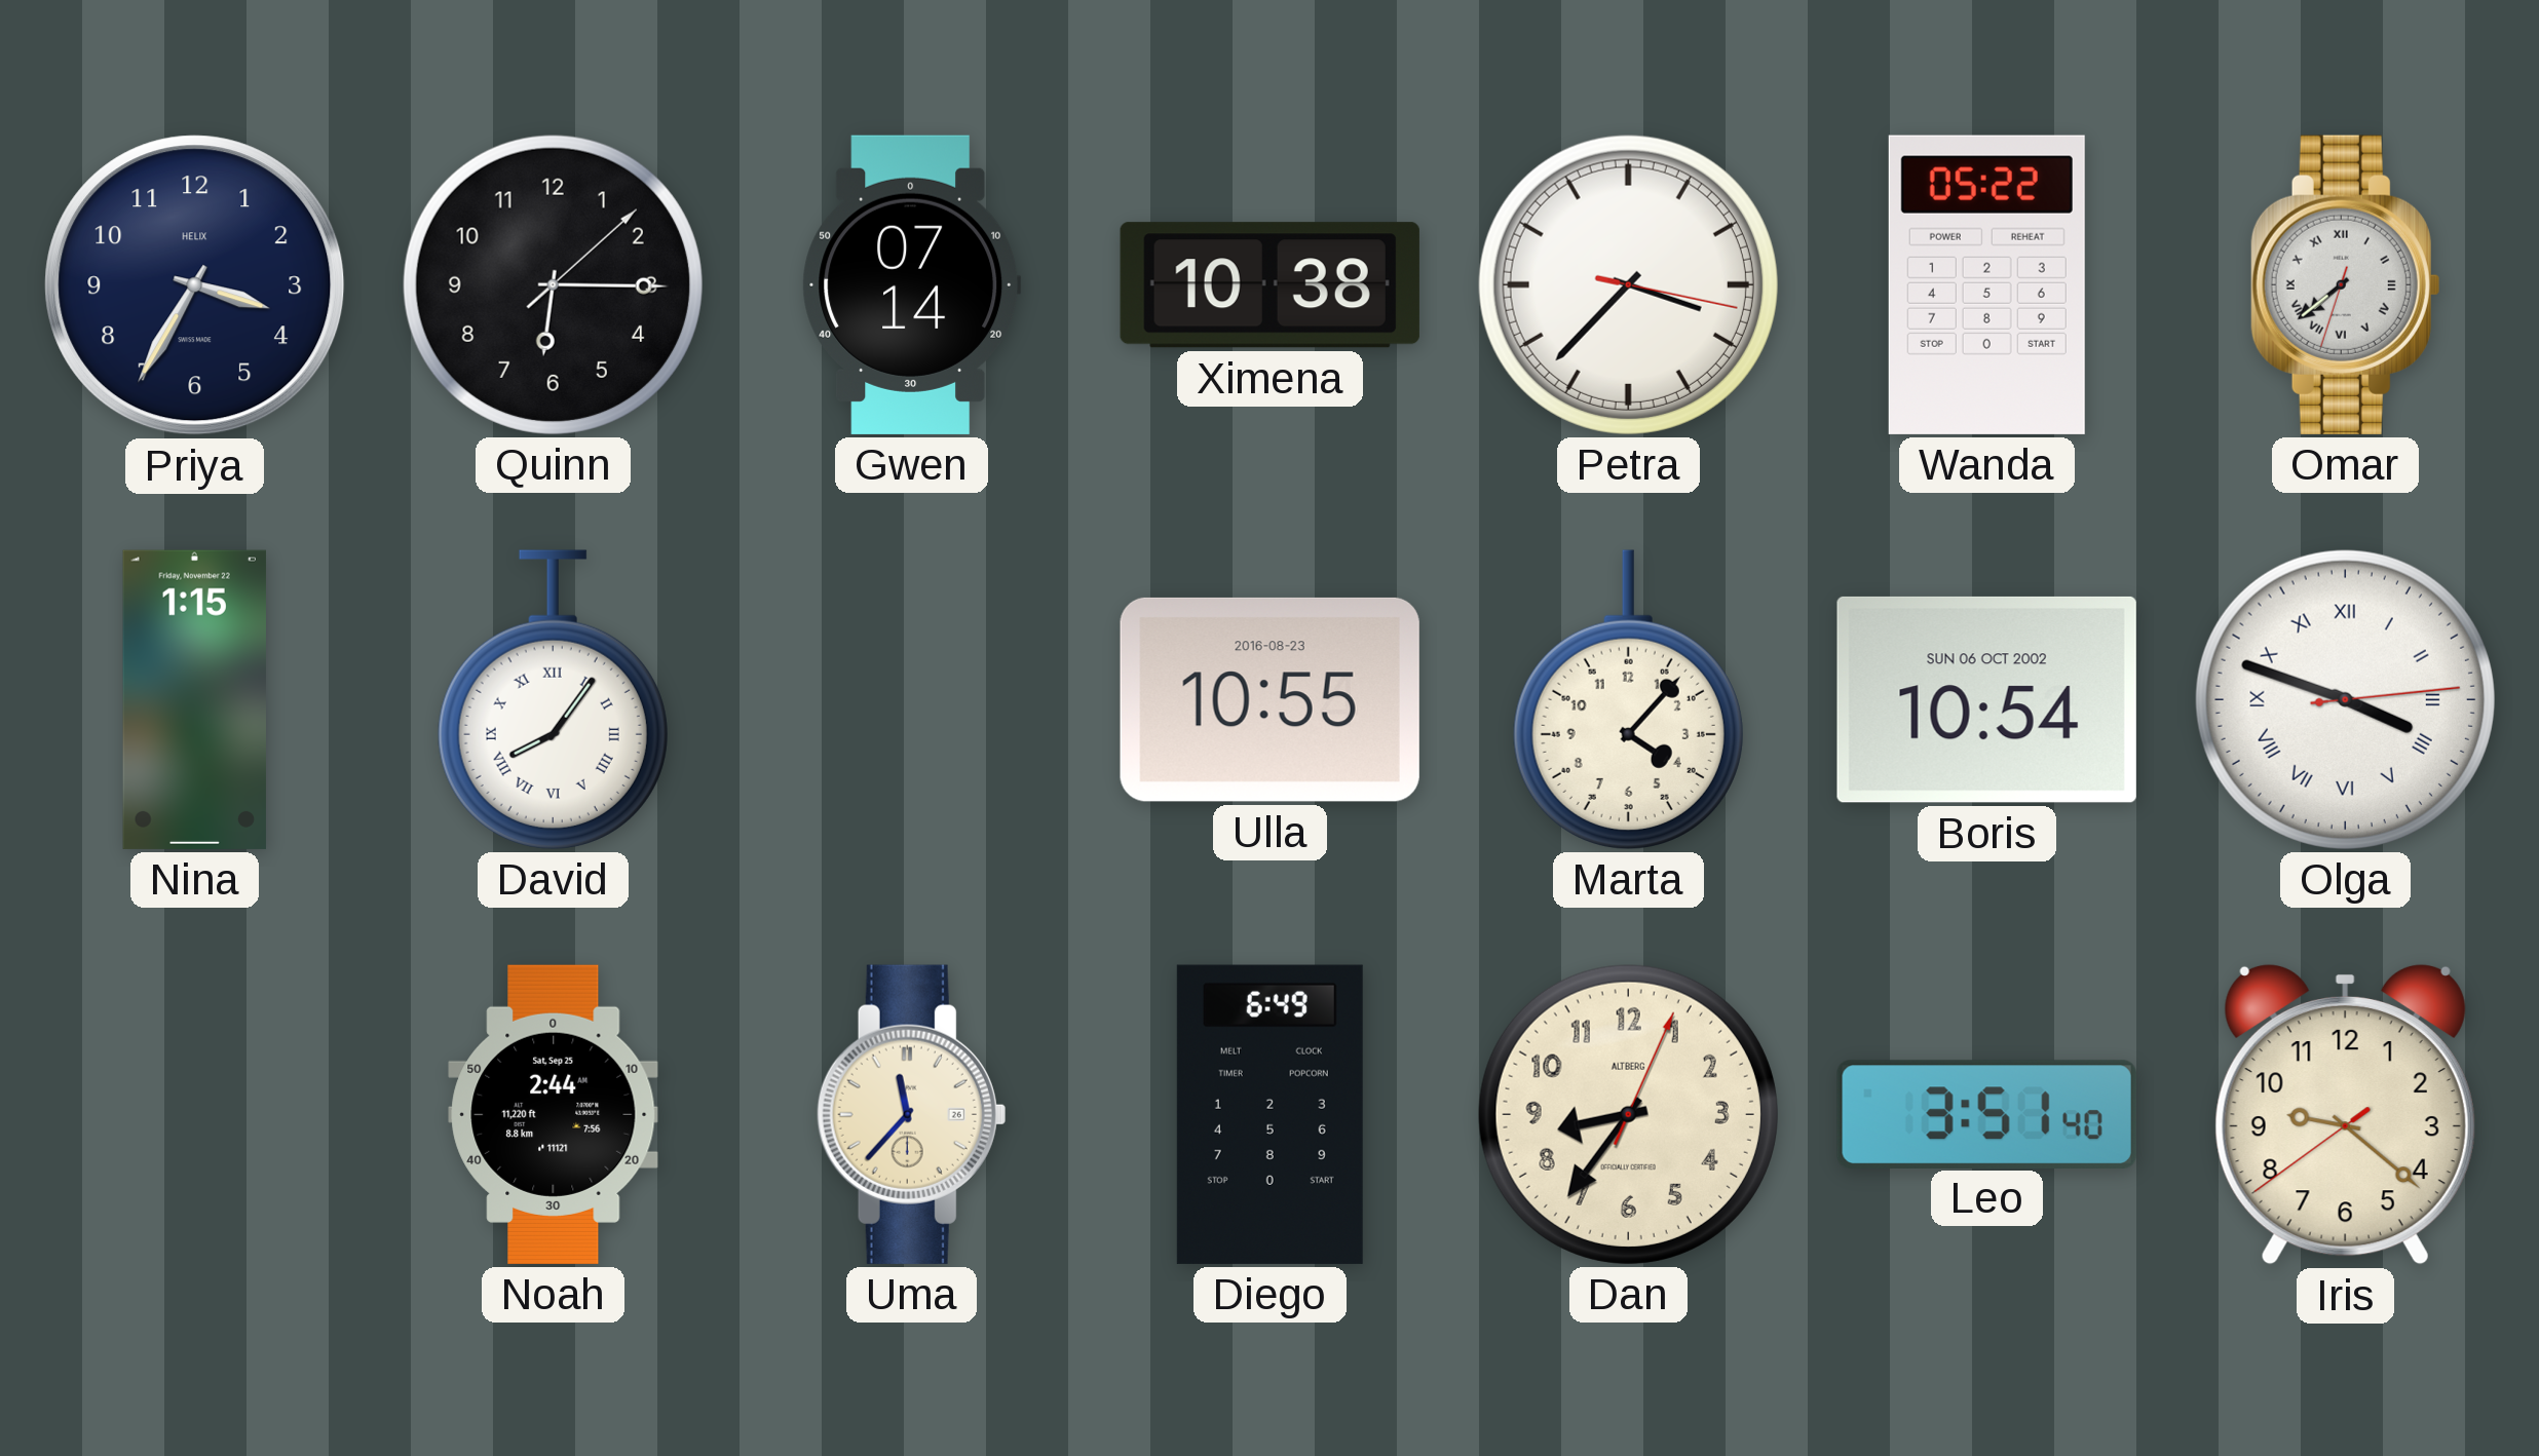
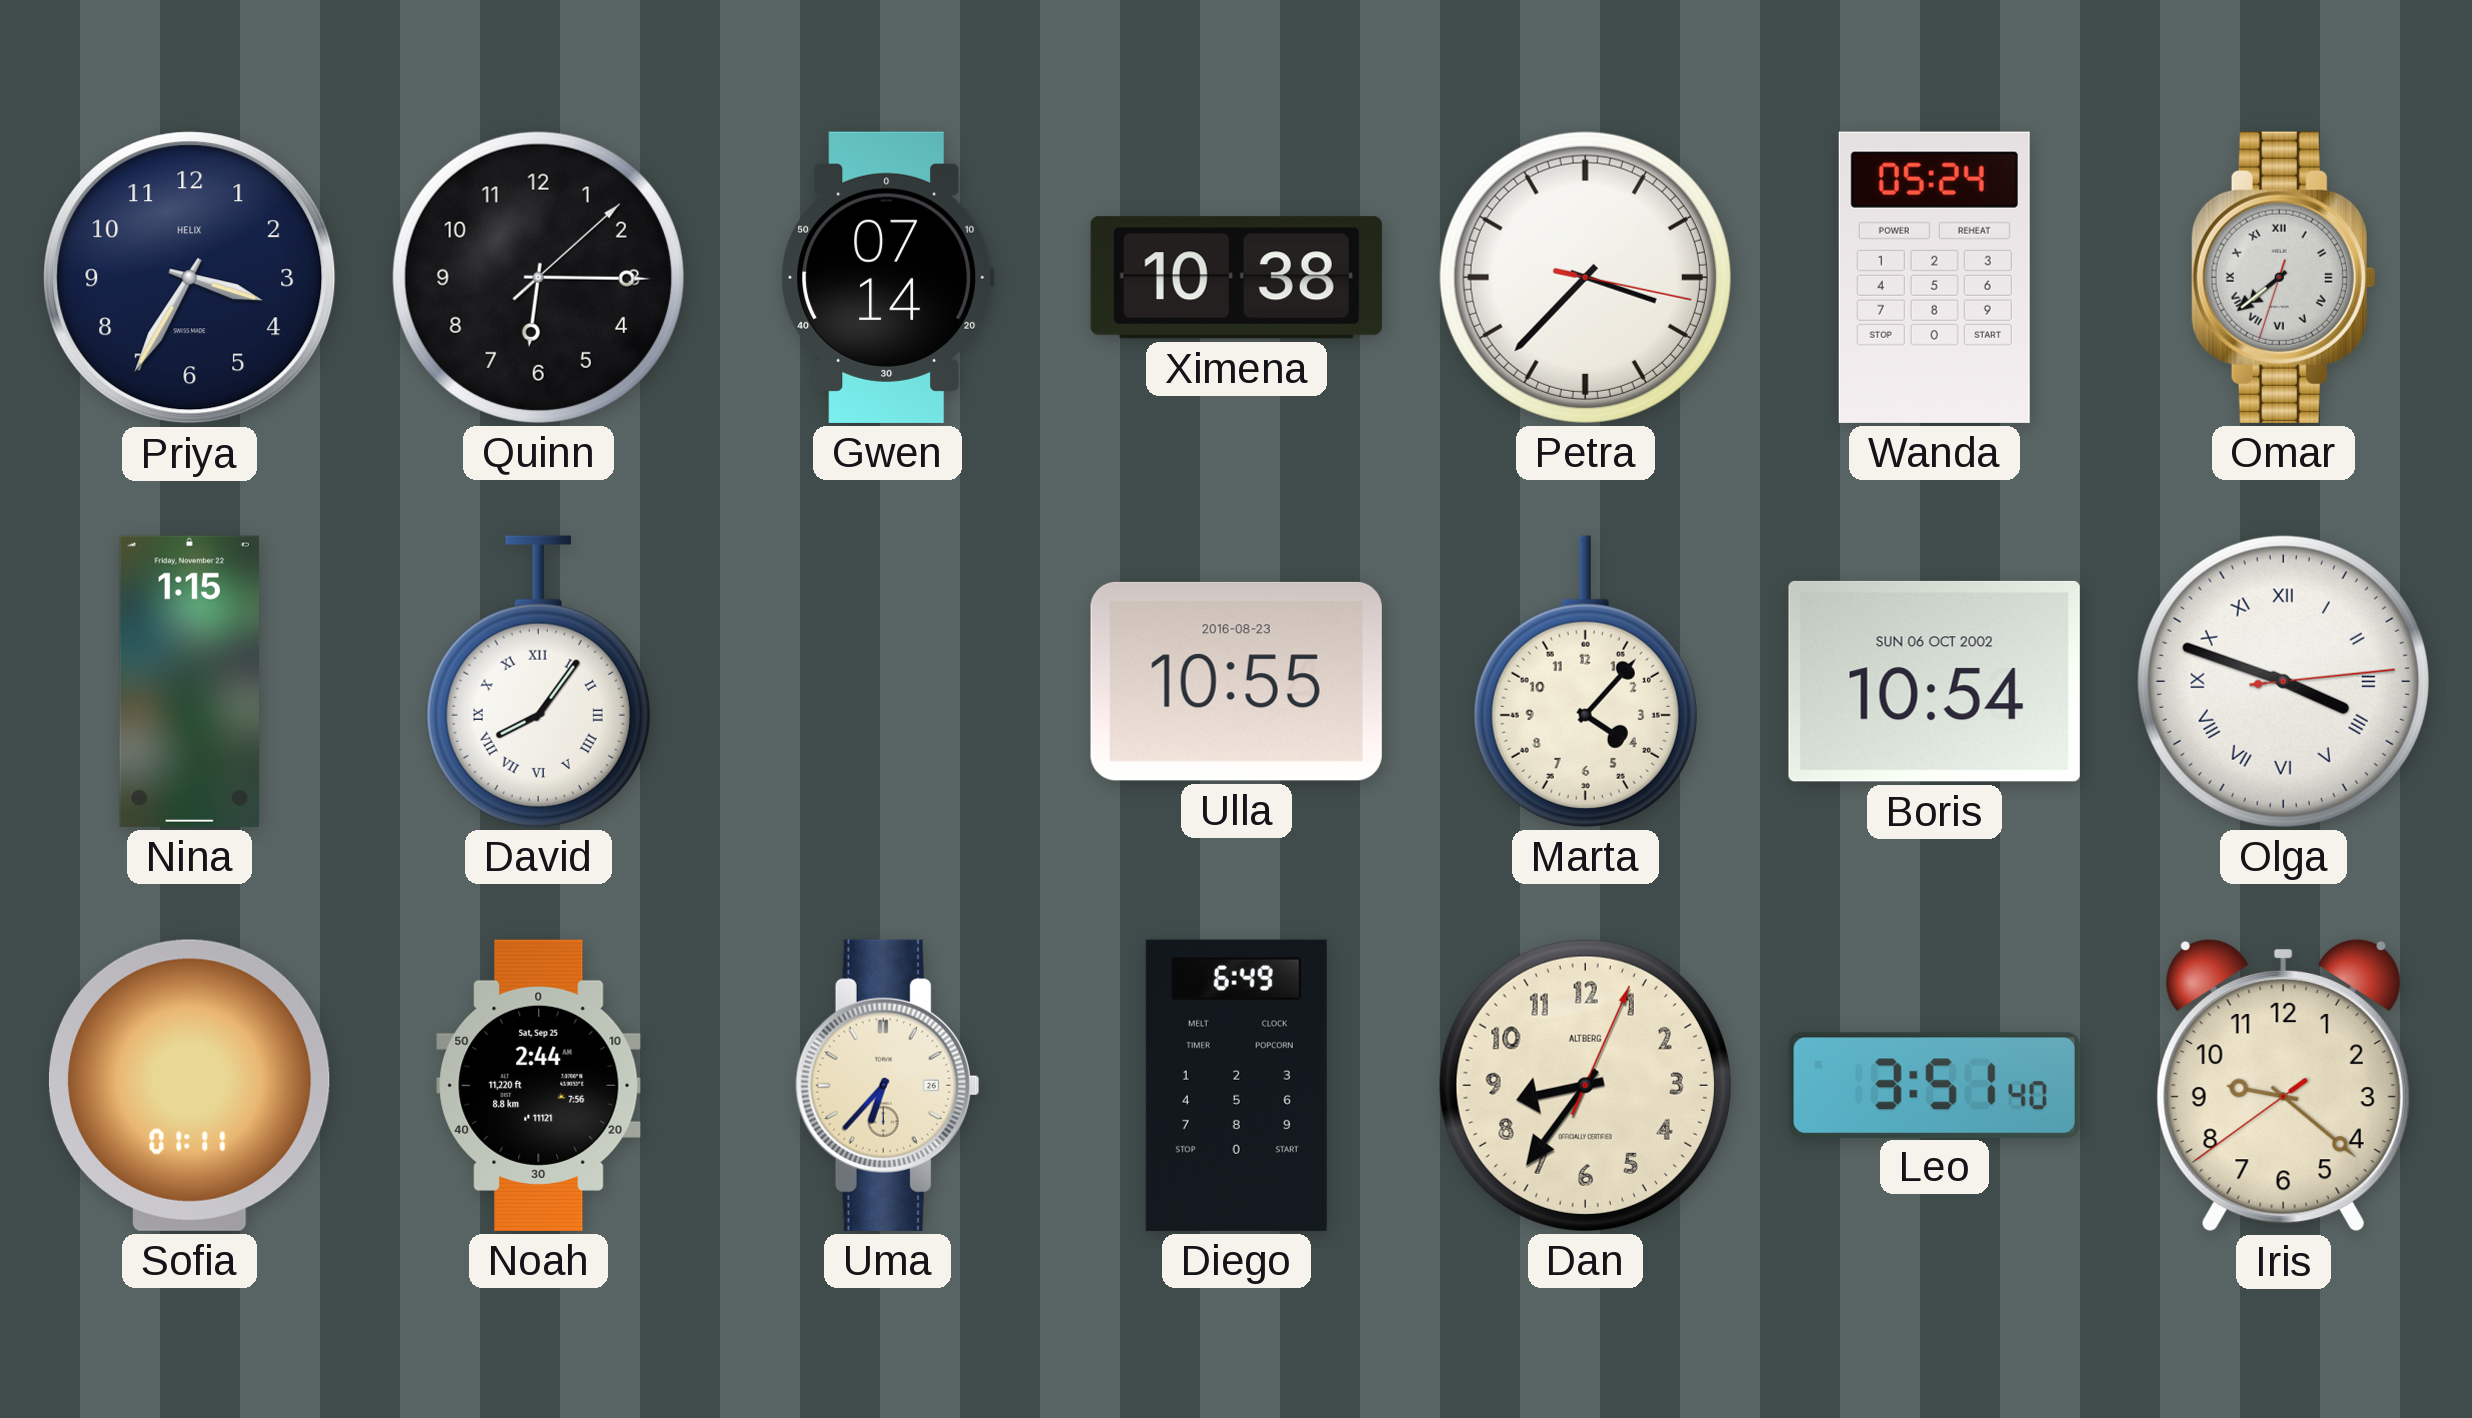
Wanda: 05:22 -> 05:24 (1934, 277)
Sofia: none -> 01:11 (189, 1085)
Uma: 11:37 -> 6:37 (887, 1085)
